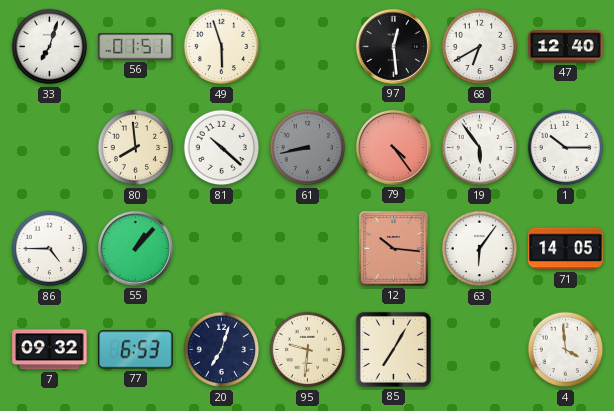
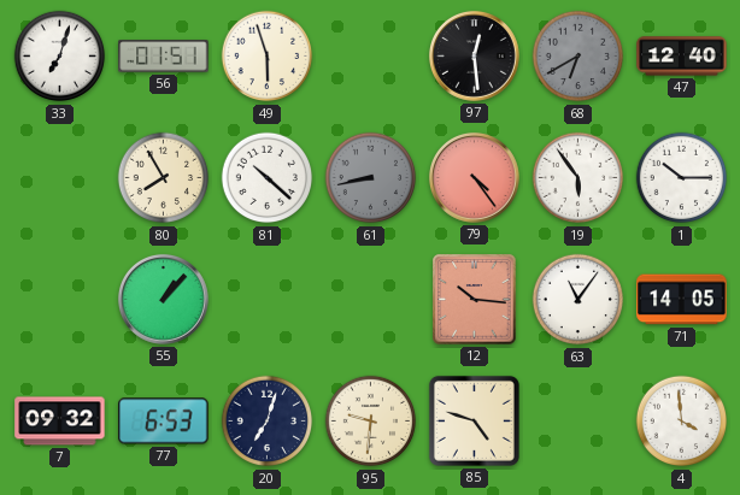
68 dial: white -> grey (579, 57)
80: 7:59 -> 7:55 (164, 178)
86: 4:45 -> none (50, 249)
63: 6:06 -> 11:06 (579, 300)
85: 7:05 -> 4:48 (474, 420)
